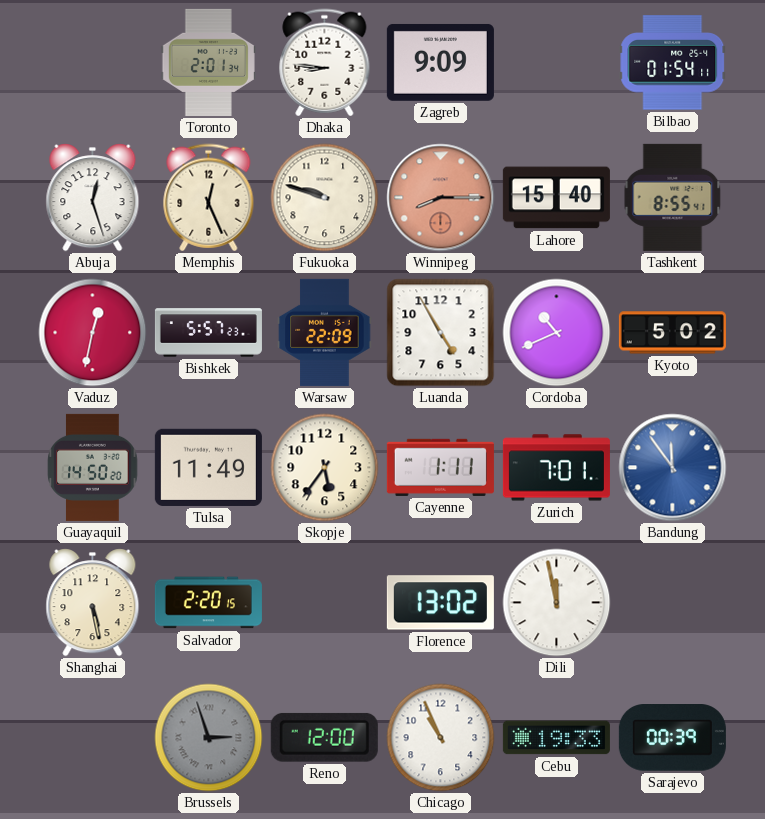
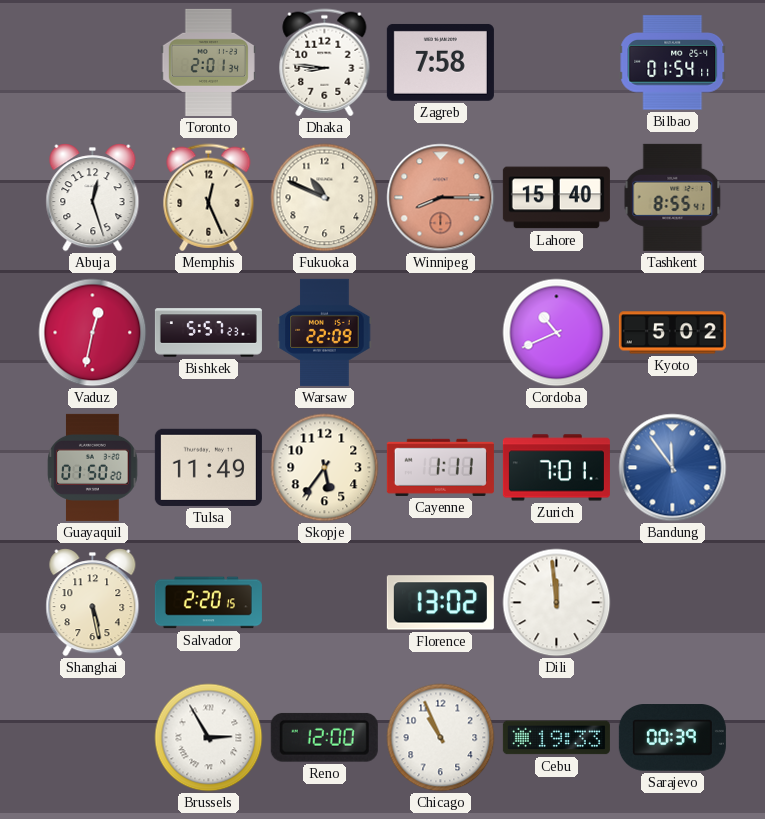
Zagreb: 9:09 -> 7:58 (440, 62)
Fukuoka: 9:48 -> 10:49 (325, 198)
Luanda: 4:55 -> none (441, 333)
Guayaquil: 14:50 -> 01:50 (93, 467)
Dili: 11:58 -> 11:59 (557, 603)
Brussels: 2:57 -> 2:55 (209, 738)
Brussels dial: grey -> white (209, 738)
